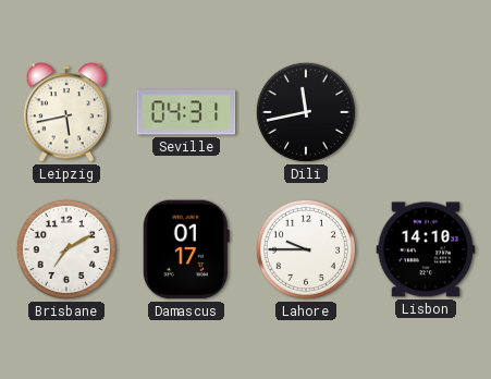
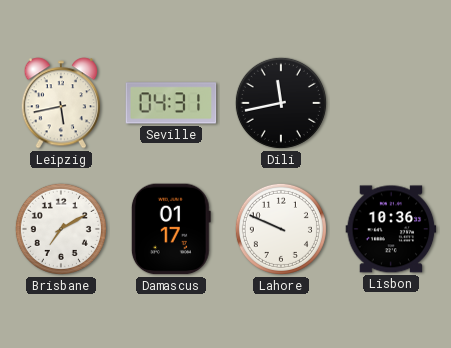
Lahore: 9:45 -> 9:49 (281, 229)
Lisbon: 14:10 -> 10:36 (391, 229)
